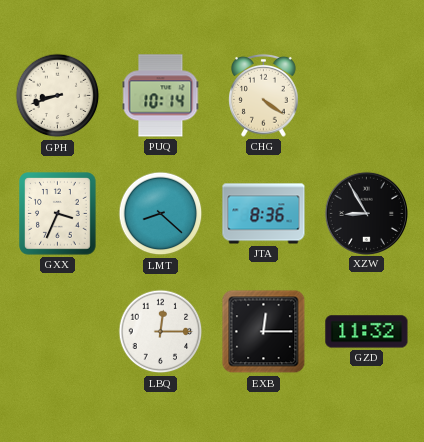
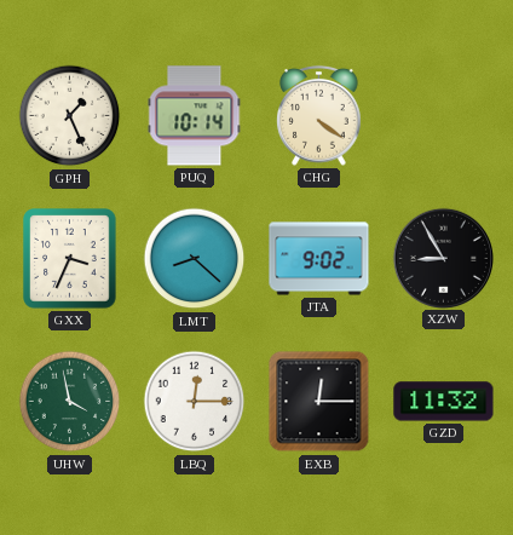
GPH: 8:42 -> 1:26 (70, 116)
JTA: 8:36 -> 9:02 (319, 259)
UHW: none -> 3:58 (70, 402)
